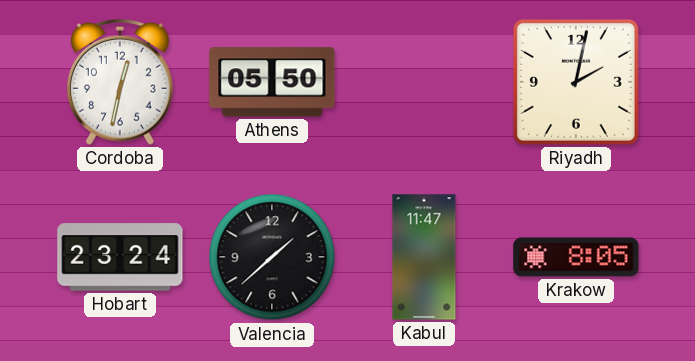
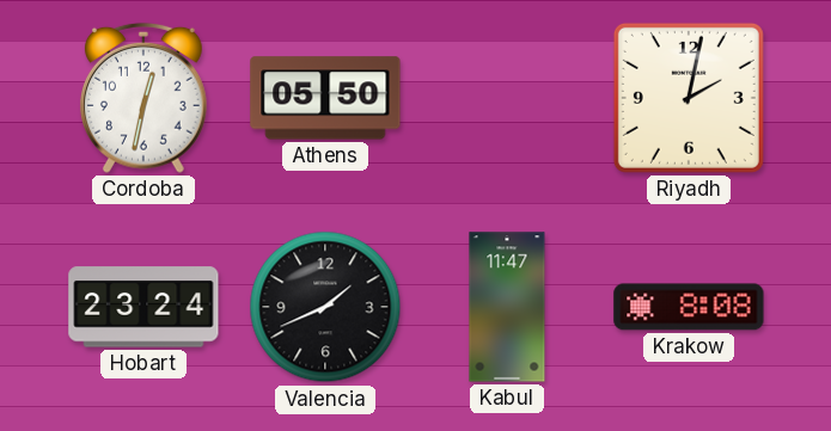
Valencia: 1:38 -> 1:41 (325, 307)
Krakow: 8:05 -> 8:08 (689, 307)
